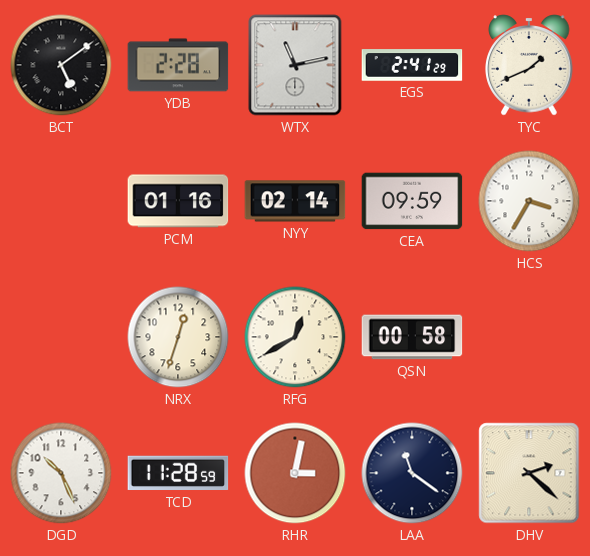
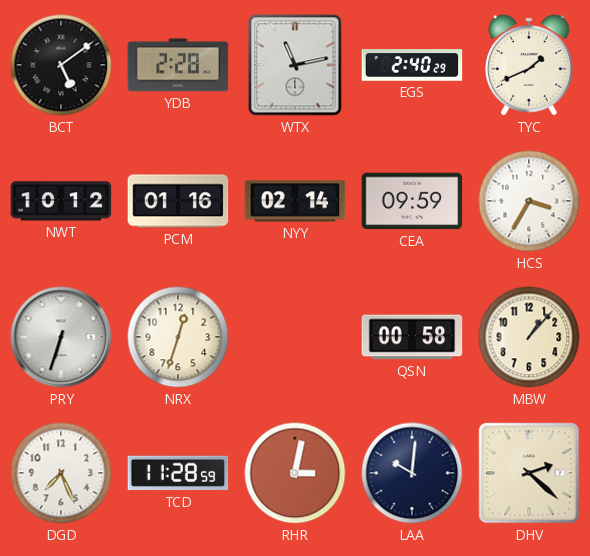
EGS: 2:41 -> 2:40 (412, 65)
NWT: none -> 10:12 (61, 201)
PRY: none -> 6:33 (61, 337)
RFG: 12:40 -> none (295, 337)
MBW: none -> 1:07 (529, 337)
DGD: 10:26 -> 7:26 (61, 473)
LAA: 11:21 -> 10:01 (412, 473)
